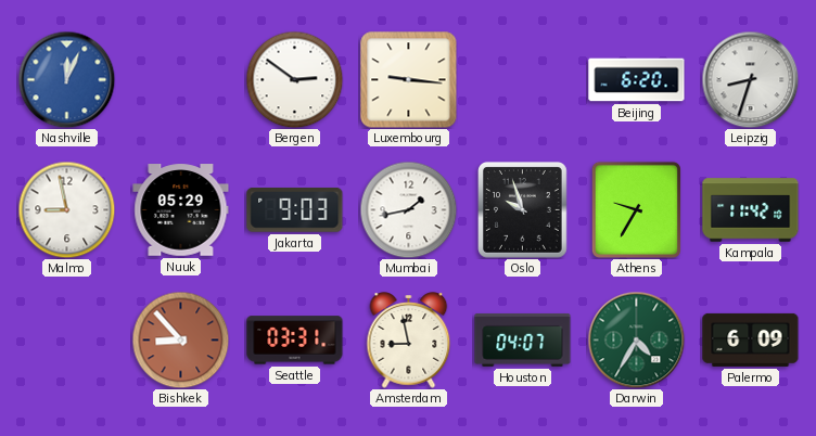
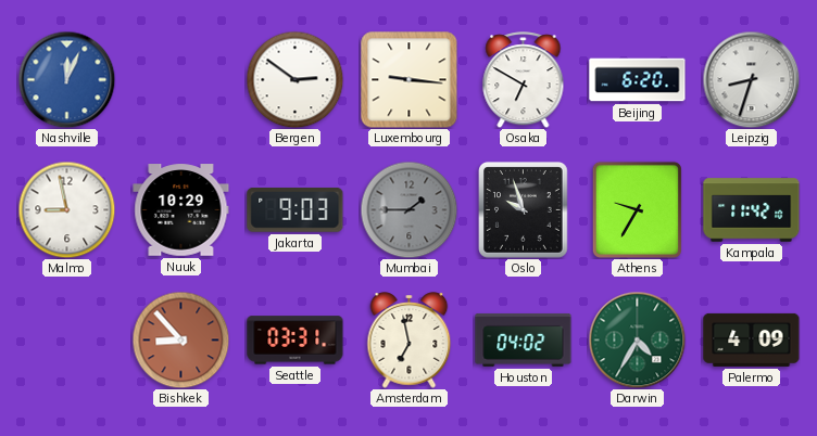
Osaka: none -> 6:50 (524, 80)
Nuuk: 05:29 -> 10:29 (181, 210)
Mumbai: 1:43 -> 1:45 (409, 209)
Mumbai dial: white -> grey (409, 209)
Amsterdam: 8:58 -> 6:58 (410, 341)
Houston: 04:07 -> 04:02 (524, 339)
Palermo: 6:09 -> 4:09 (752, 339)
